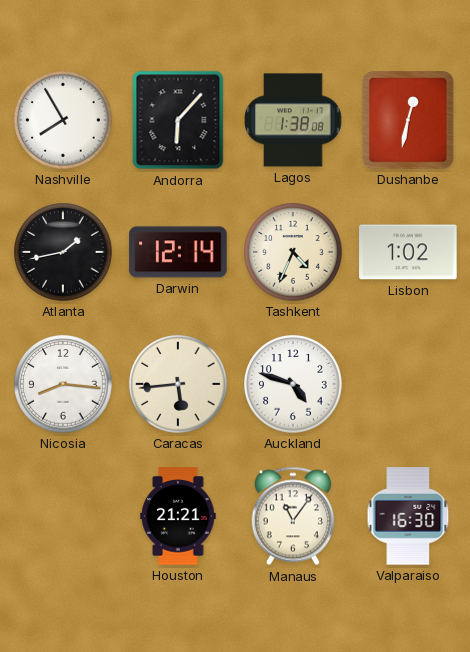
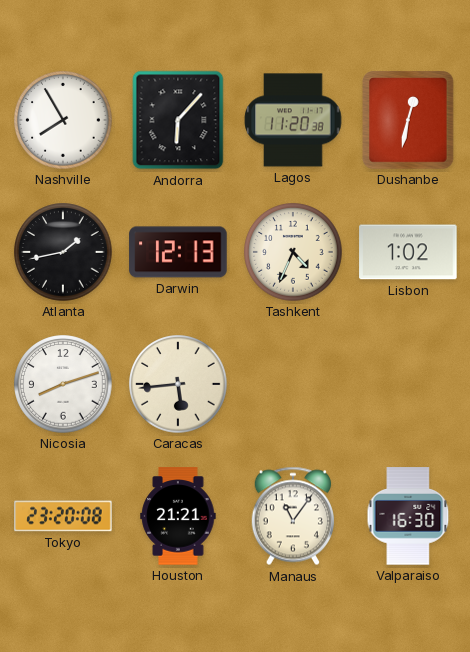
Lagos: 1:38 -> 11:20 (293, 120)
Darwin: 12:14 -> 12:13 (178, 252)
Nicosia: 8:16 -> 8:12 (63, 384)
Auckland: 4:48 -> none (293, 384)
Tokyo: none -> 23:20 (63, 516)
